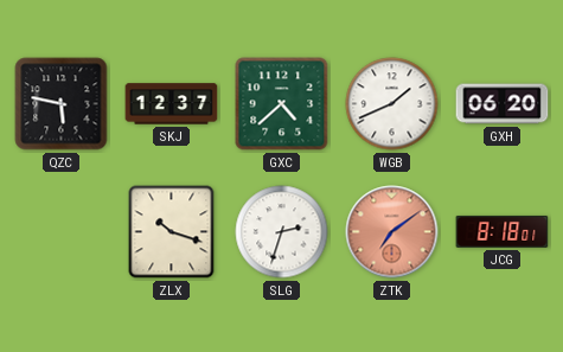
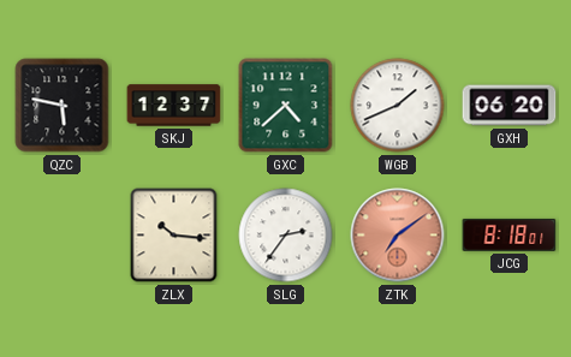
ZLX: 10:18 -> 10:16 (174, 236)
SLG: 2:33 -> 2:36 (286, 236)
